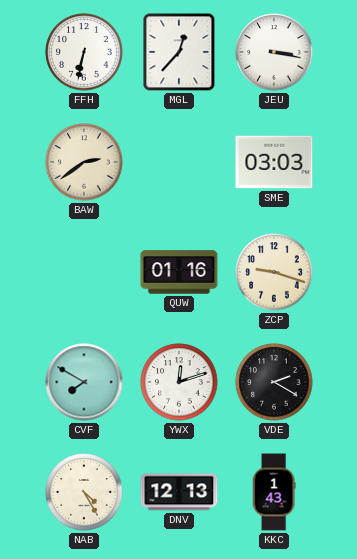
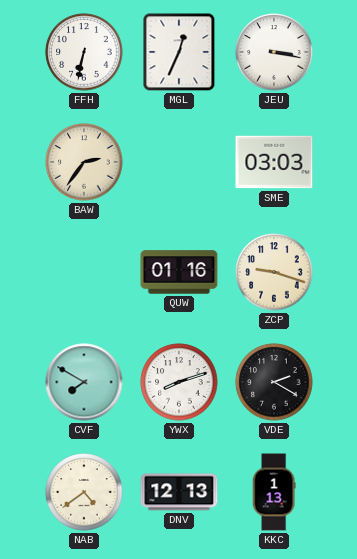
MGL: 12:37 -> 12:34 (179, 52)
BAW: 2:39 -> 2:36 (84, 162)
YWX: 12:12 -> 8:12 (179, 382)
NAB: 4:25 -> 4:39 (84, 492)
KKC: 1:43 -> 1:13 (274, 492)
